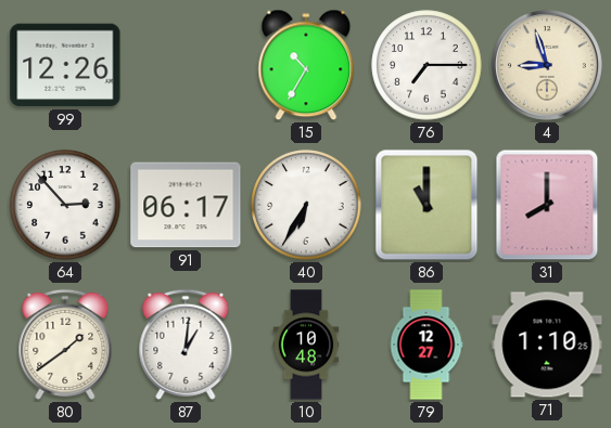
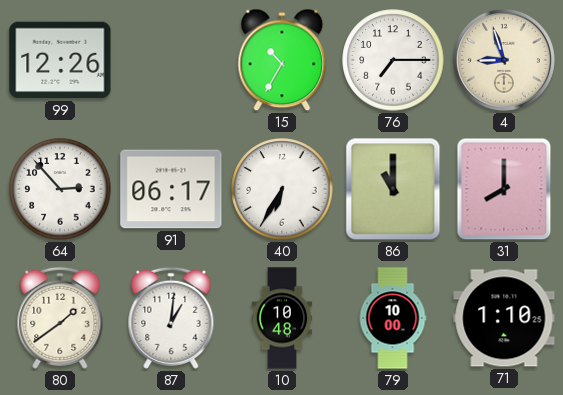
79: 12:27 -> 10:00 (393, 318)
